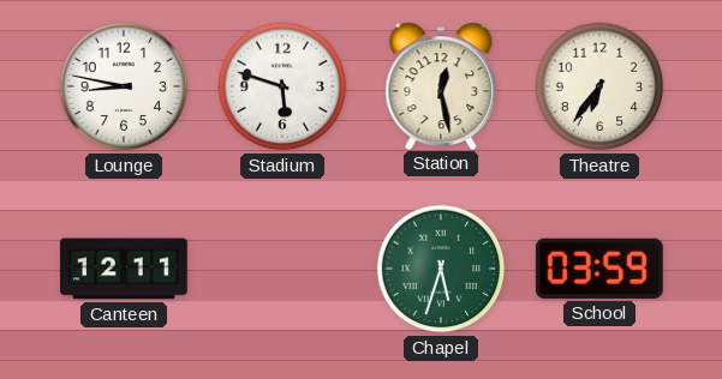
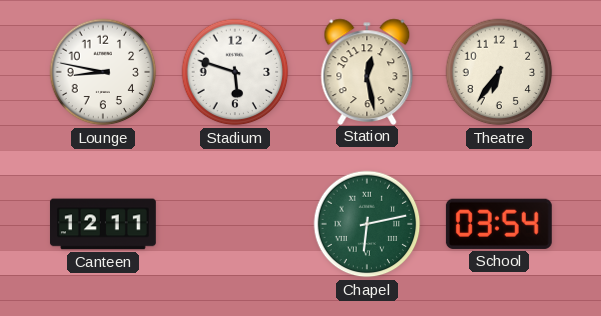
Chapel: 5:33 -> 6:13 (367, 224)
School: 03:59 -> 03:54 (499, 224)
